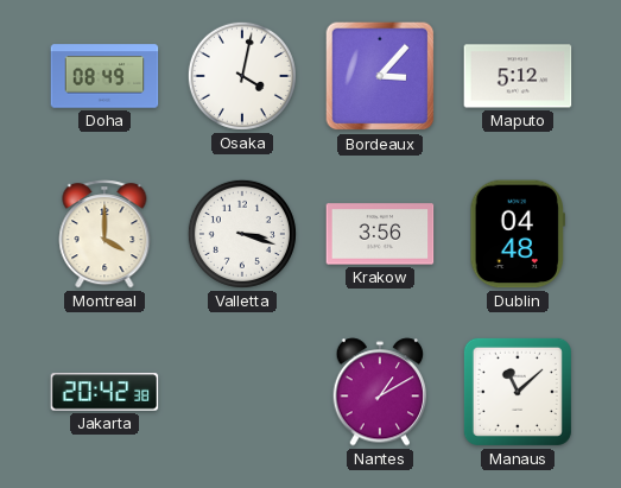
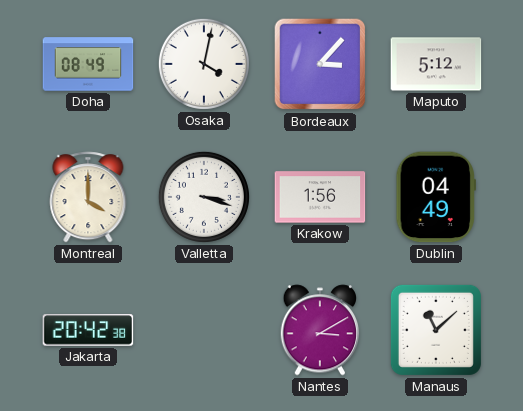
Krakow: 3:56 -> 1:56 (320, 197)
Dublin: 04:48 -> 04:49 (436, 197)
Nantes: 1:10 -> 3:10 (320, 330)
